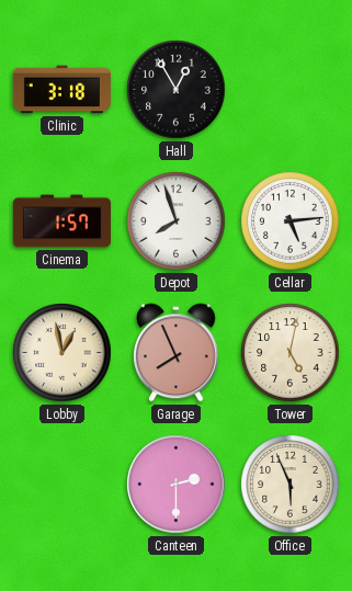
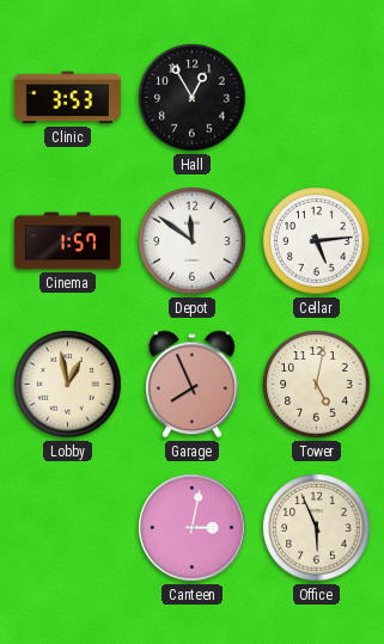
Clinic: 3:18 -> 3:53 (67, 98)
Depot: 7:57 -> 11:51 (193, 241)
Canteen: 2:30 -> 3:02 (193, 528)
